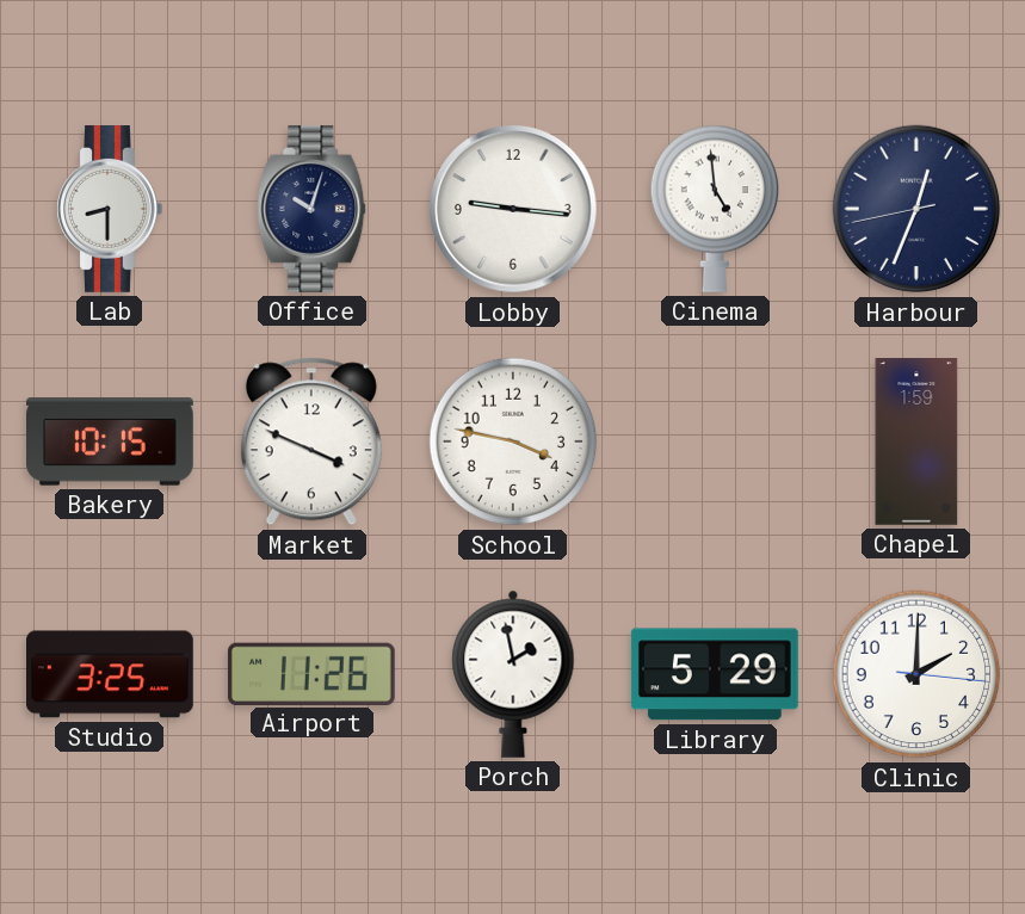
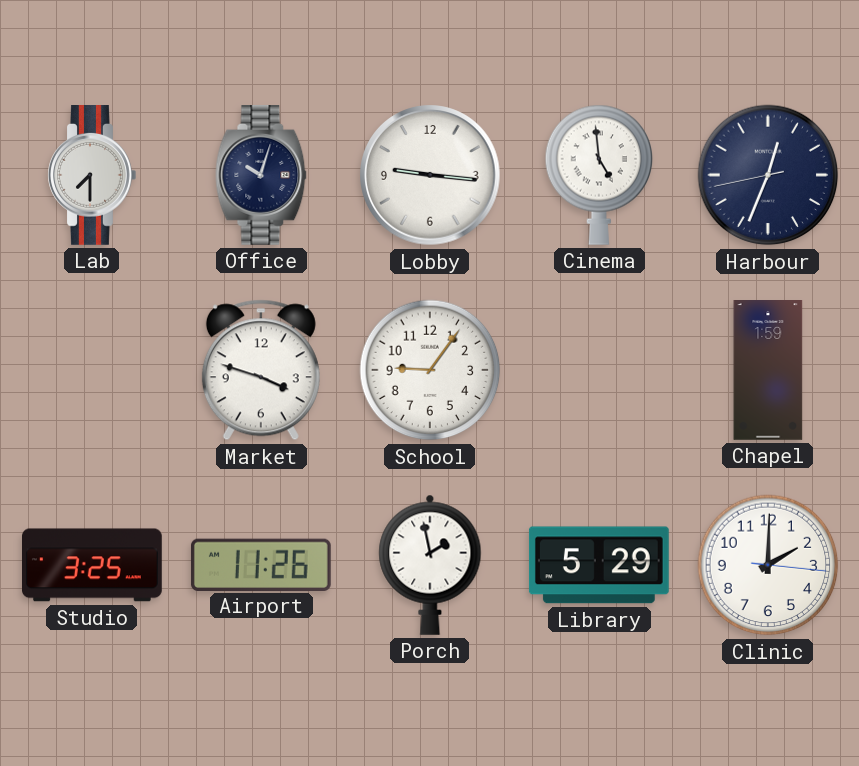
Lab: 8:30 -> 7:30 (92, 176)
Bakery: 10:15 -> none (111, 441)
Market: 3:49 -> 3:48 (261, 370)
School: 3:47 -> 9:06 (430, 370)
